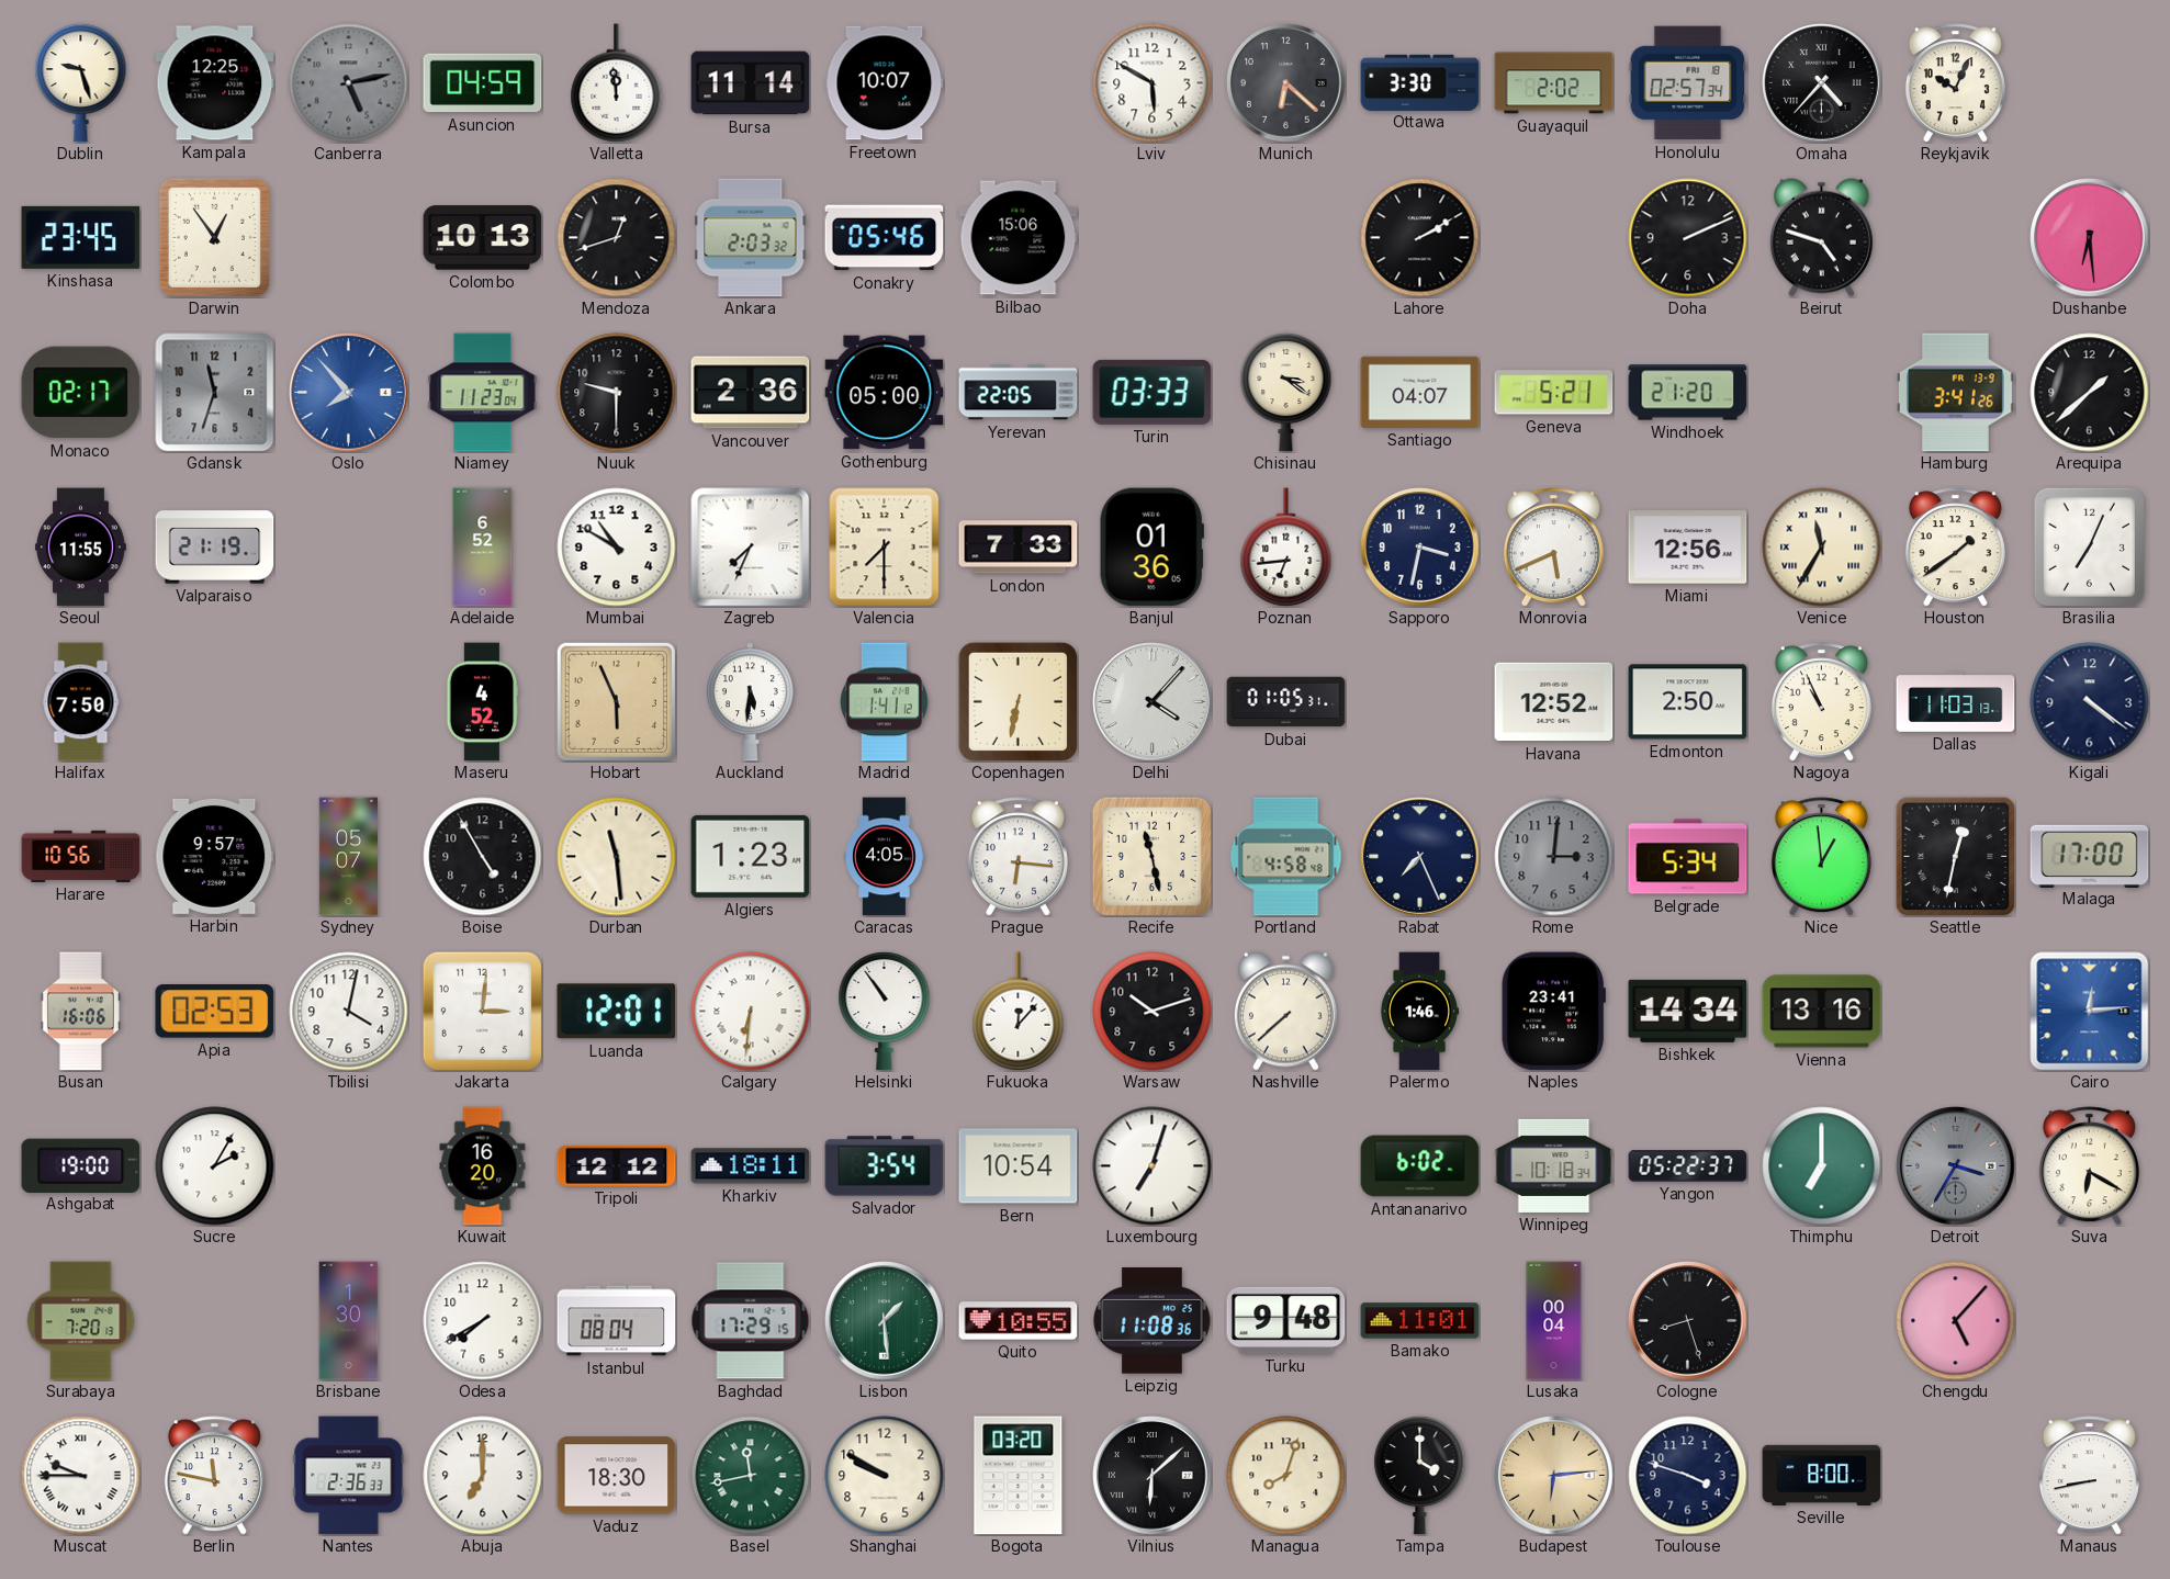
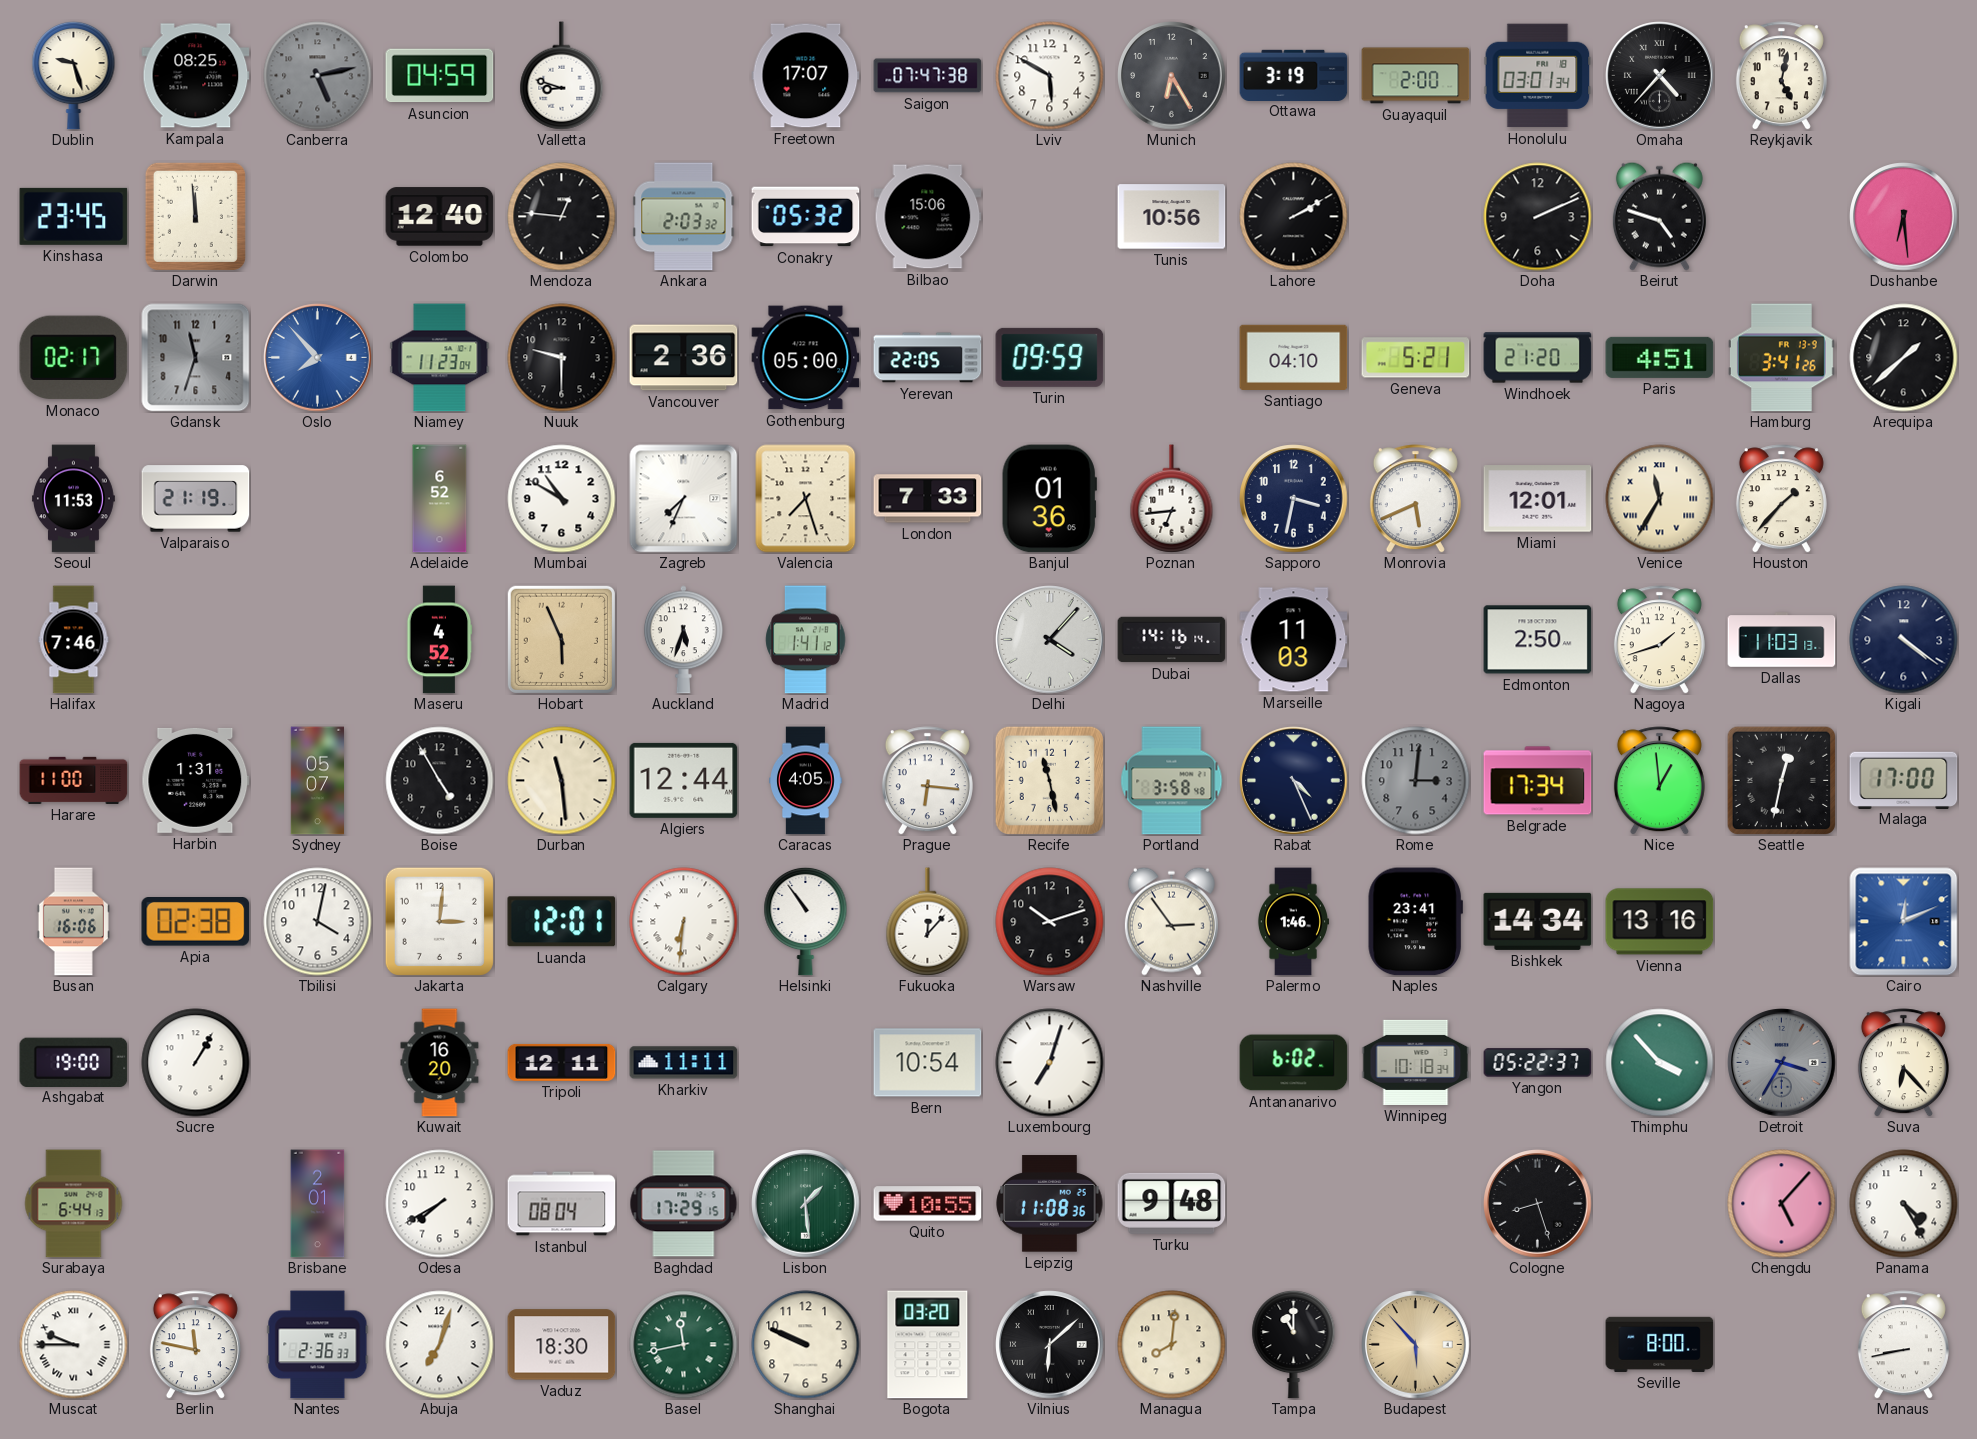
Kampala: 12:25 -> 08:25 (196, 76)
Valletta: 11:59 -> 8:48 (562, 76)
Bursa: 11:14 -> none (751, 83)
Freetown: 10:07 -> 17:07 (806, 76)
Saigon: none -> 07:47 (928, 76)
Munich: 6:22 -> 6:25 (1172, 76)
Ottawa: 3:30 -> 3:19 (1294, 75)
Guayaquil: 2:02 -> 2:00 (1416, 76)
Honolulu: 02:57 -> 03:01 (1538, 76)
Reykjavik: 10:04 -> 5:02 (1781, 76)
Darwin: 12:54 -> 11:59 (195, 216)
Colombo: 10:13 -> 12:40 (440, 217)
Mendoza: 12:42 -> 12:46 (562, 217)
Conakry: 05:46 -> 05:32 (806, 217)
Tunis: none -> 10:56 (1172, 217)
Turin: 03:33 -> 09:59 (1050, 357)
Chisinau: 3:21 -> none (1286, 392)
Santiago: 04:07 -> 04:10 (1294, 357)
Paris: none -> 4:51 (1660, 357)
Seoul: 11:55 -> 11:53 (74, 499)
Valencia: 7:30 -> 7:27 (806, 499)
Miami: 12:56 -> 12:01 (1538, 499)
Houston: 1:39 -> 1:37 (1781, 499)
Brasilia: 7:04 -> none (2089, 546)
Halifax: 7:50 -> 7:46 (74, 640)
Auckland: 5:31 -> 5:33 (683, 640)
Copenhagen: 6:32 -> none (1017, 701)
Dubai: 01:05 -> 14:16 (1172, 640)
Marseille: none -> 11:03 (1294, 640)
Havana: 12:52 -> none (1554, 702)
Nagoya: 10:56 -> 1:42 (1659, 640)
Harare: 10:56 -> 11:00 (74, 780)
Harbin: 9:57 -> 1:31 (196, 780)
Algiers: 1:23 -> 12:44 (684, 780)
Portland: 4:58 -> 3:58 (1172, 781)
Rabat: 7:26 -> 4:26 (1294, 781)
Belgrade: 5:34 -> 17:34 (1538, 781)
Apia: 02:53 -> 02:38 (196, 922)
Nashville: 7:38 -> 2:54 (1171, 921)
Cairo: 12:14 -> 12:11 (1904, 922)
Sucre: 2:05 -> 1:05 (196, 1063)
Tripoli: 12:12 -> 12:11 (562, 1062)
Kharkiv: 18:11 -> 11:11 (684, 1063)
Salvador: 3:54 -> none (885, 1166)
Thimphu: 7:00 -> 3:53 (1660, 1063)
Suva: 6:20 -> 6:23 (1903, 1063)
Surabaya: 7:20 -> 6:44 (74, 1204)
Brisbane: 1:30 -> 2:01 (318, 1204)
Bamako: 11:01 -> none (1420, 1321)
Lusaka: 00:04 -> none (1554, 1321)
Panama: none -> 4:25 (1904, 1204)
Abuja: 7:00 -> 7:03 (440, 1345)
Shanghai: 9:50 -> 9:49 (806, 1345)
Managua: 8:03 -> 8:01 (1172, 1345)
Tampa: 4:00 -> 11:00 (1294, 1344)
Budapest: 6:14 -> 5:53 (1416, 1345)
Toulouse: 3:48 -> none (1688, 1476)
